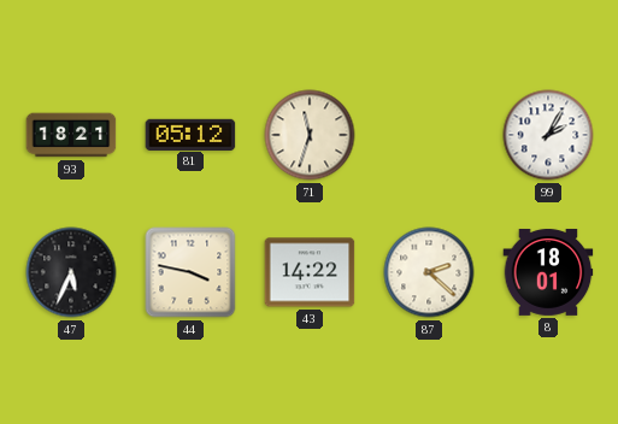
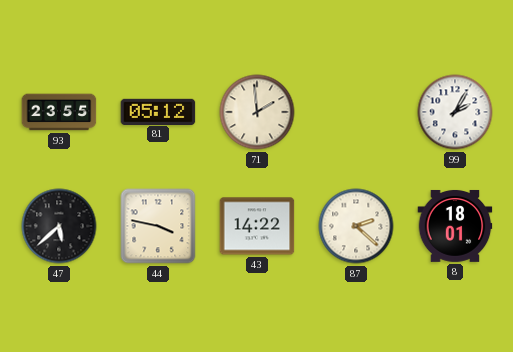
93: 18:21 -> 23:55 (59, 112)
71: 11:33 -> 1:59 (257, 112)
47: 5:34 -> 5:38 (59, 226)
